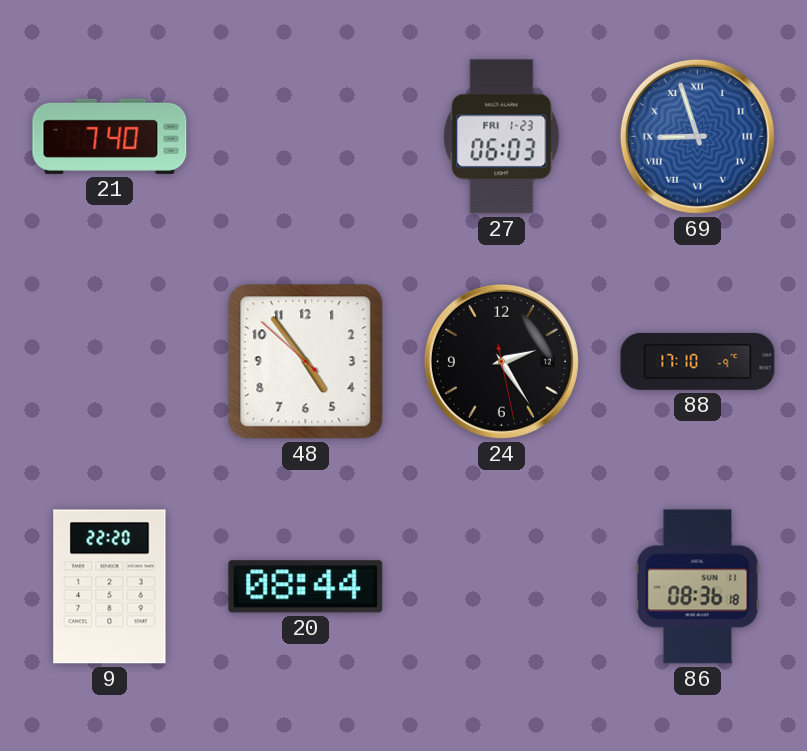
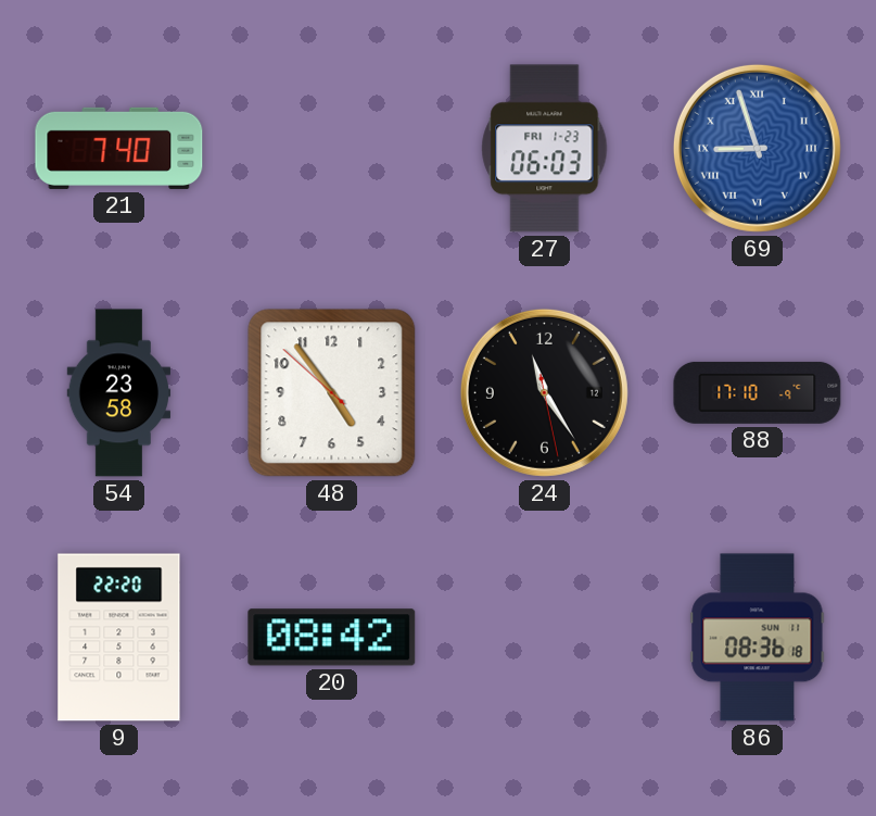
54: none -> 23:58 (119, 393)
24: 2:24 -> 11:24 (544, 392)
20: 08:44 -> 08:42 (332, 638)
